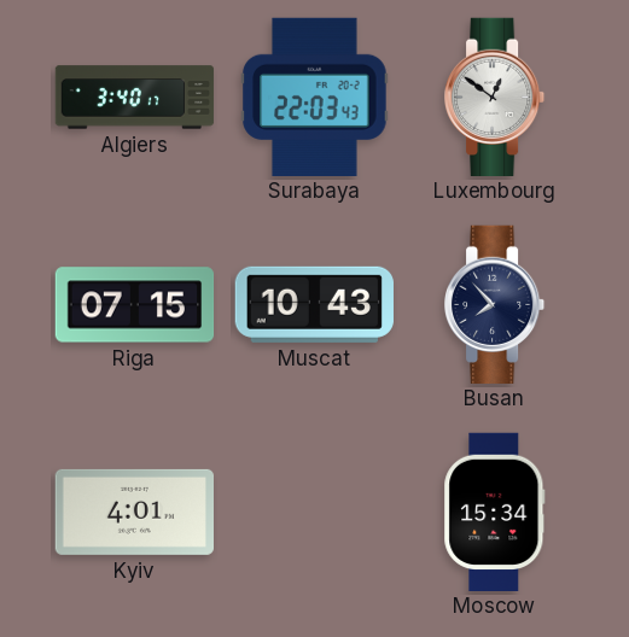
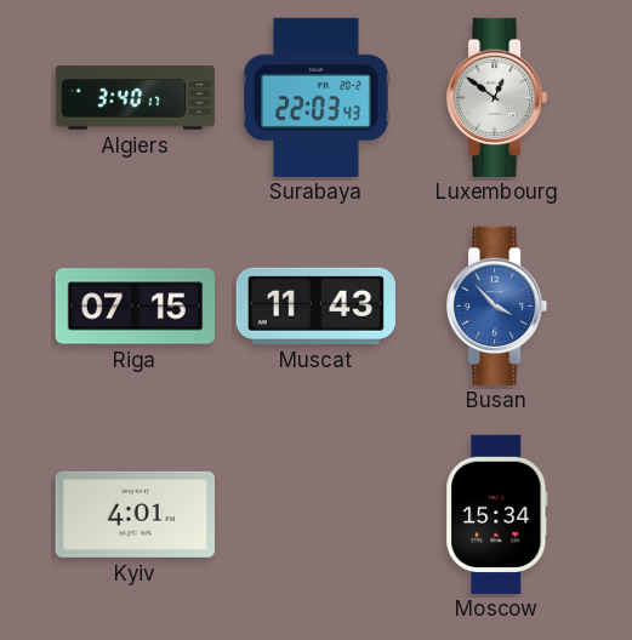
Muscat: 10:43 -> 11:43 (315, 305)
Busan: 7:53 -> 3:53 (499, 305)
Busan dial: navy -> blue (499, 305)
